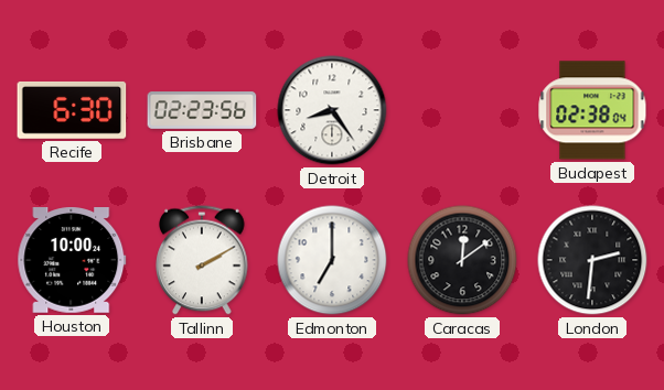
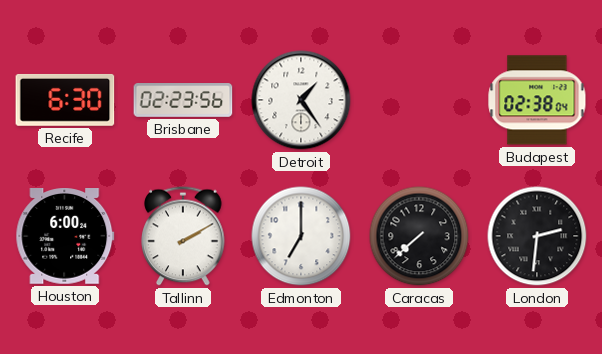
Detroit: 8:24 -> 1:24 (301, 100)
Houston: 10:00 -> 6:00 (65, 237)
Caracas: 12:09 -> 7:38 (419, 236)
